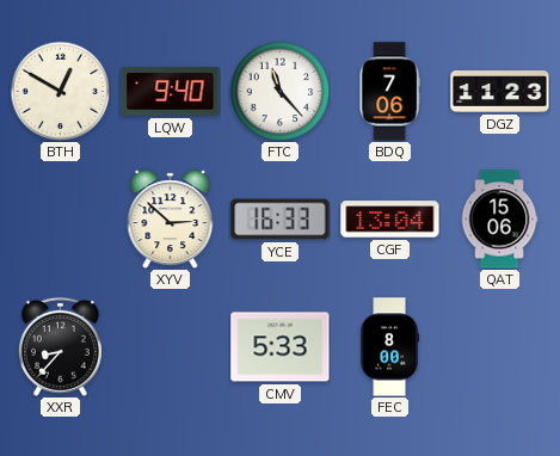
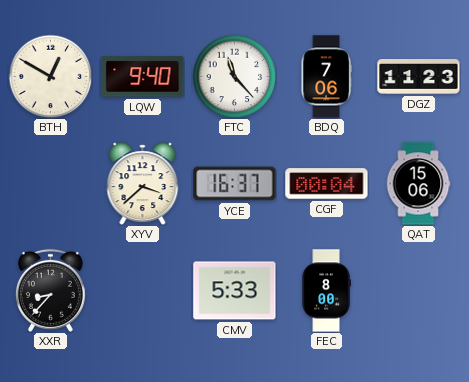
XYV: 2:52 -> 3:38 (143, 184)
YCE: 16:33 -> 16:37 (235, 184)
CGF: 13:04 -> 00:04 (327, 184)
